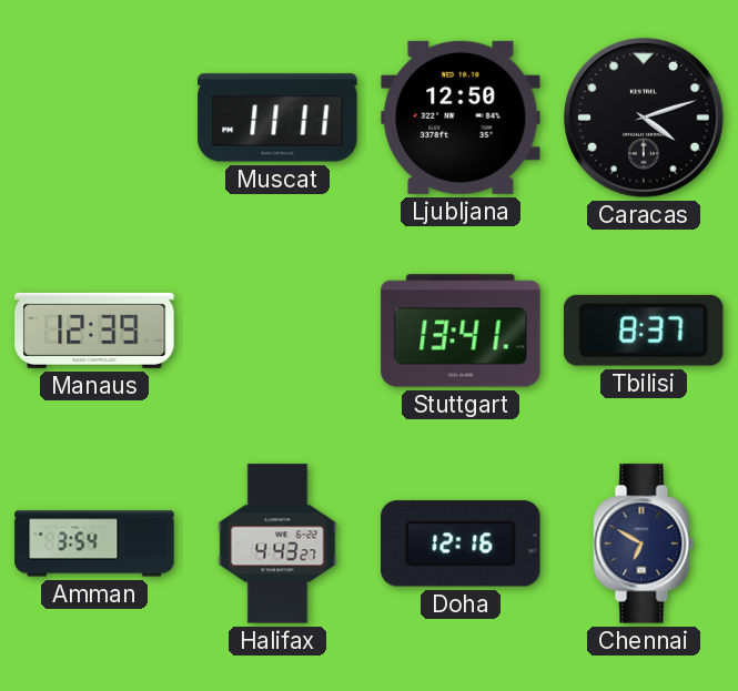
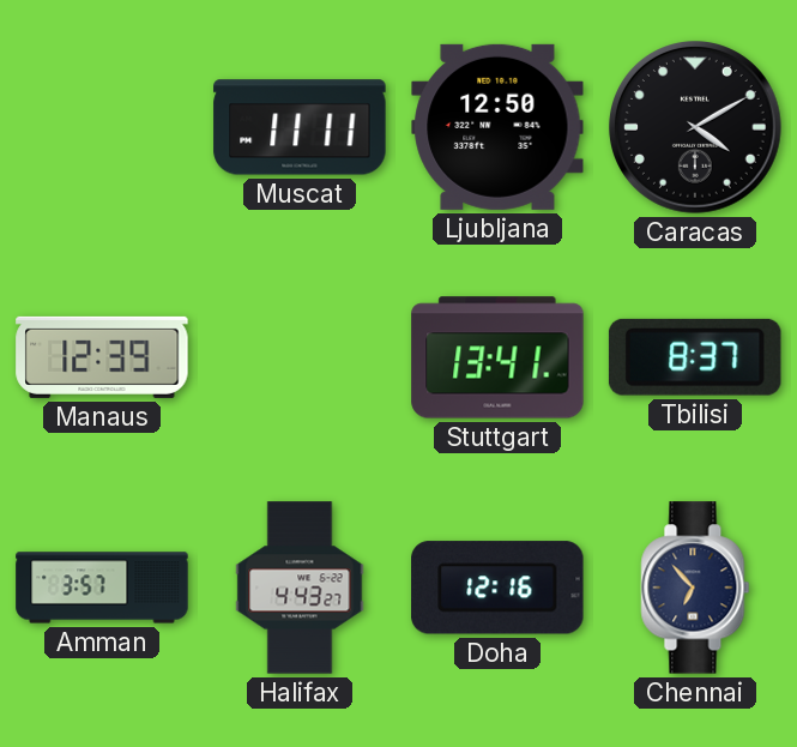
Caracas: 4:12 -> 4:10 (696, 128)
Amman: 3:54 -> 3:57 (102, 588)
Chennai: 6:50 -> 6:53 (695, 588)
